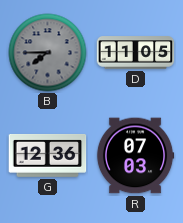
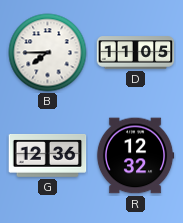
B dial: grey -> white (48, 53)
R: 07:03 -> 12:32 (135, 156)
